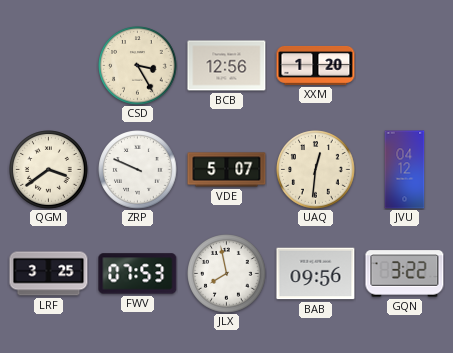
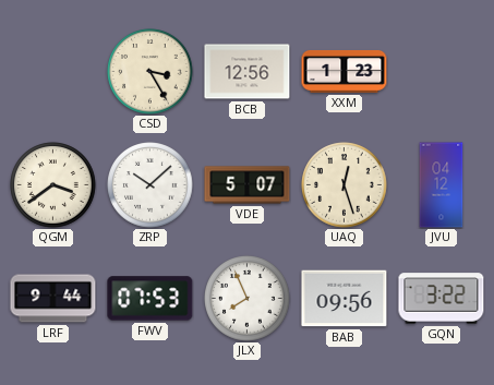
XXM: 1:20 -> 1:23 (345, 72)
ZRP: 9:49 -> 10:08 (150, 185)
UAQ: 12:31 -> 12:27 (345, 185)
LRF: 3:25 -> 9:44 (53, 299)
JLX: 7:58 -> 7:56 (248, 299)
